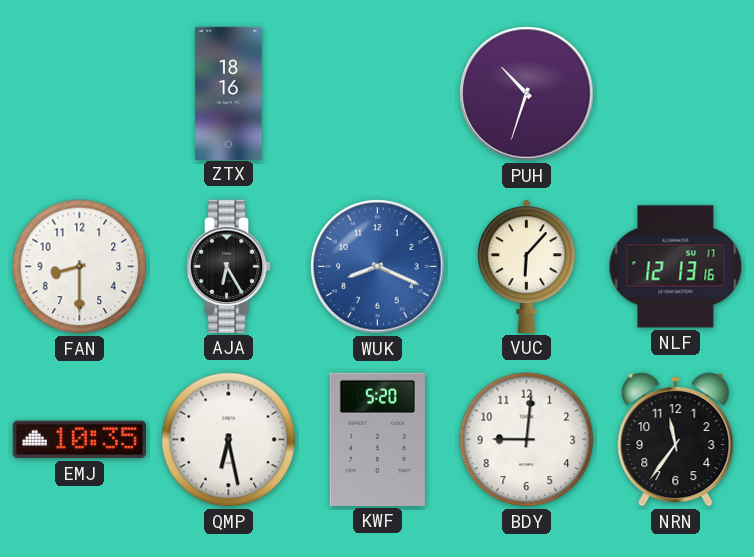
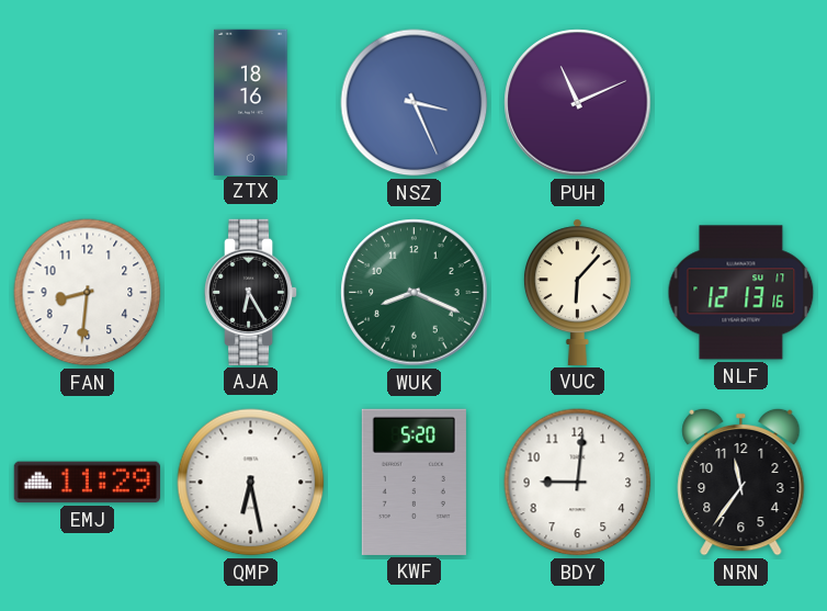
NSZ: none -> 3:26 (415, 103)
PUH: 10:33 -> 11:11 (578, 103)
FAN: 8:30 -> 8:31 (88, 293)
WUK dial: blue -> green (415, 293)
EMJ: 10:35 -> 11:29 (87, 483)
